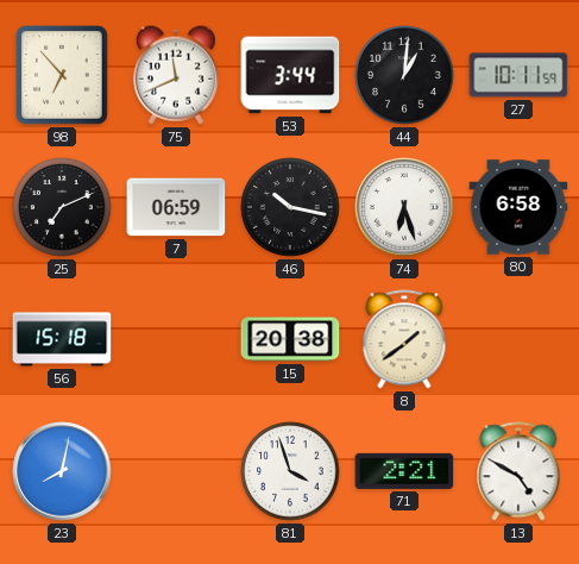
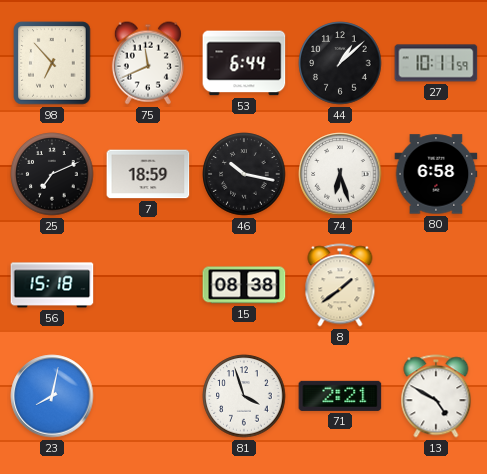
53: 3:44 -> 6:44 (244, 63)
44: 1:01 -> 1:08 (340, 63)
7: 06:59 -> 18:59 (148, 174)
15: 20:38 -> 08:38 (244, 285)
